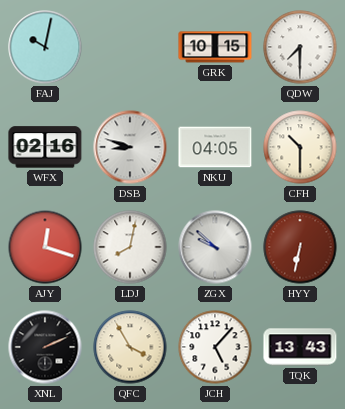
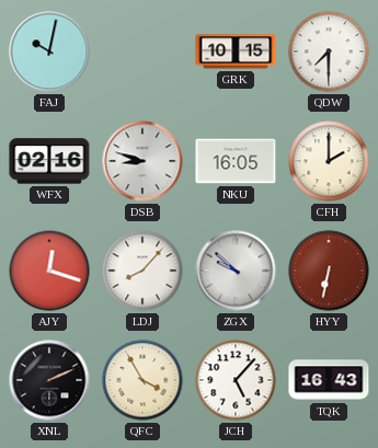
NKU: 04:05 -> 16:05 (236, 161)
CFH: 10:30 -> 2:00 (329, 161)
LDJ: 8:02 -> 8:07 (142, 271)
TQK: 13:43 -> 16:43 (329, 380)
